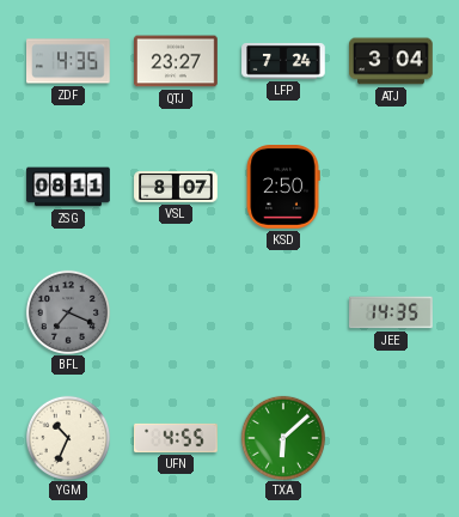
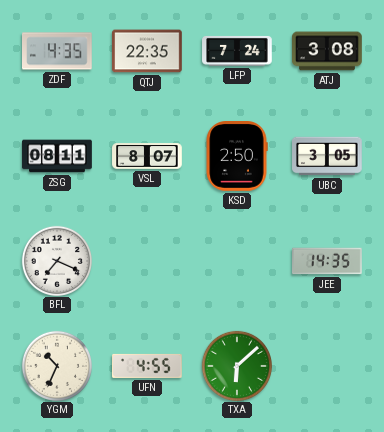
QTJ: 23:27 -> 22:35 (147, 51)
ATJ: 3:04 -> 3:08 (328, 51)
UBC: none -> 3:05 (327, 156)
BFL dial: grey -> white (56, 260)
